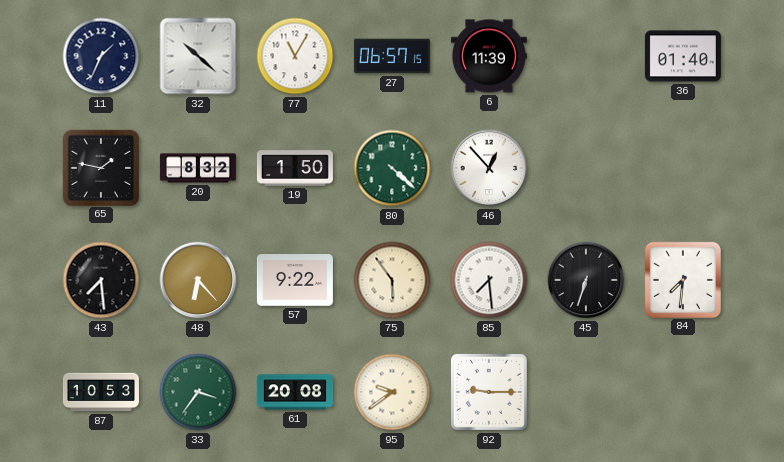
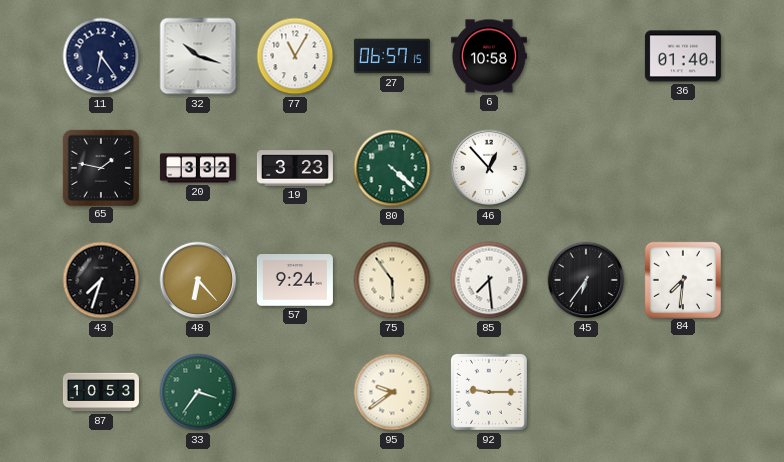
11: 1:34 -> 6:24 (101, 56)
32: 10:22 -> 10:18 (198, 56)
6: 11:39 -> 10:58 (489, 56)
20: 8:32 -> 3:32 (198, 168)
19: 1:50 -> 3:23 (295, 168)
43: 7:29 -> 7:33 (101, 280)
57: 9:22 -> 9:24 (295, 280)
45: 6:33 -> 6:36 (586, 280)
61: 20:08 -> none (295, 392)
